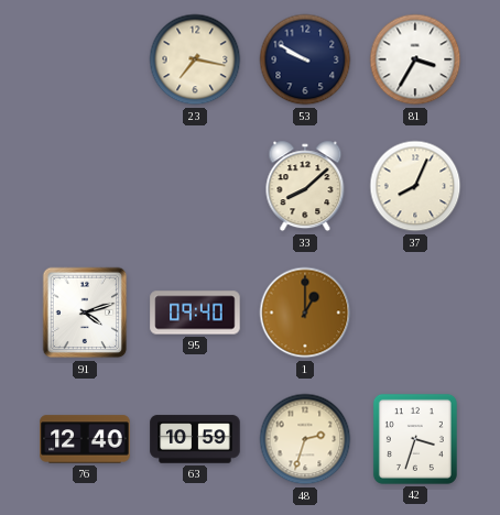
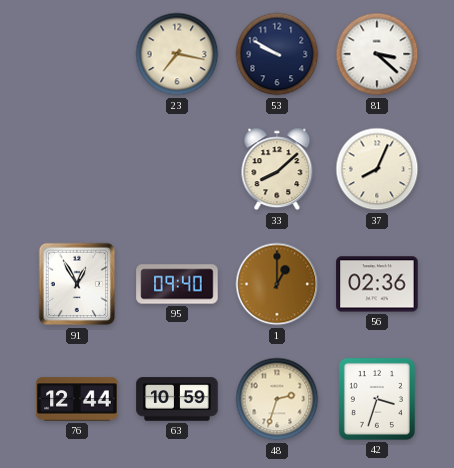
81: 3:35 -> 3:22 (377, 54)
91: 4:12 -> 12:55 (77, 284)
56: none -> 02:36 (377, 284)
76: 12:40 -> 12:44 (77, 399)
